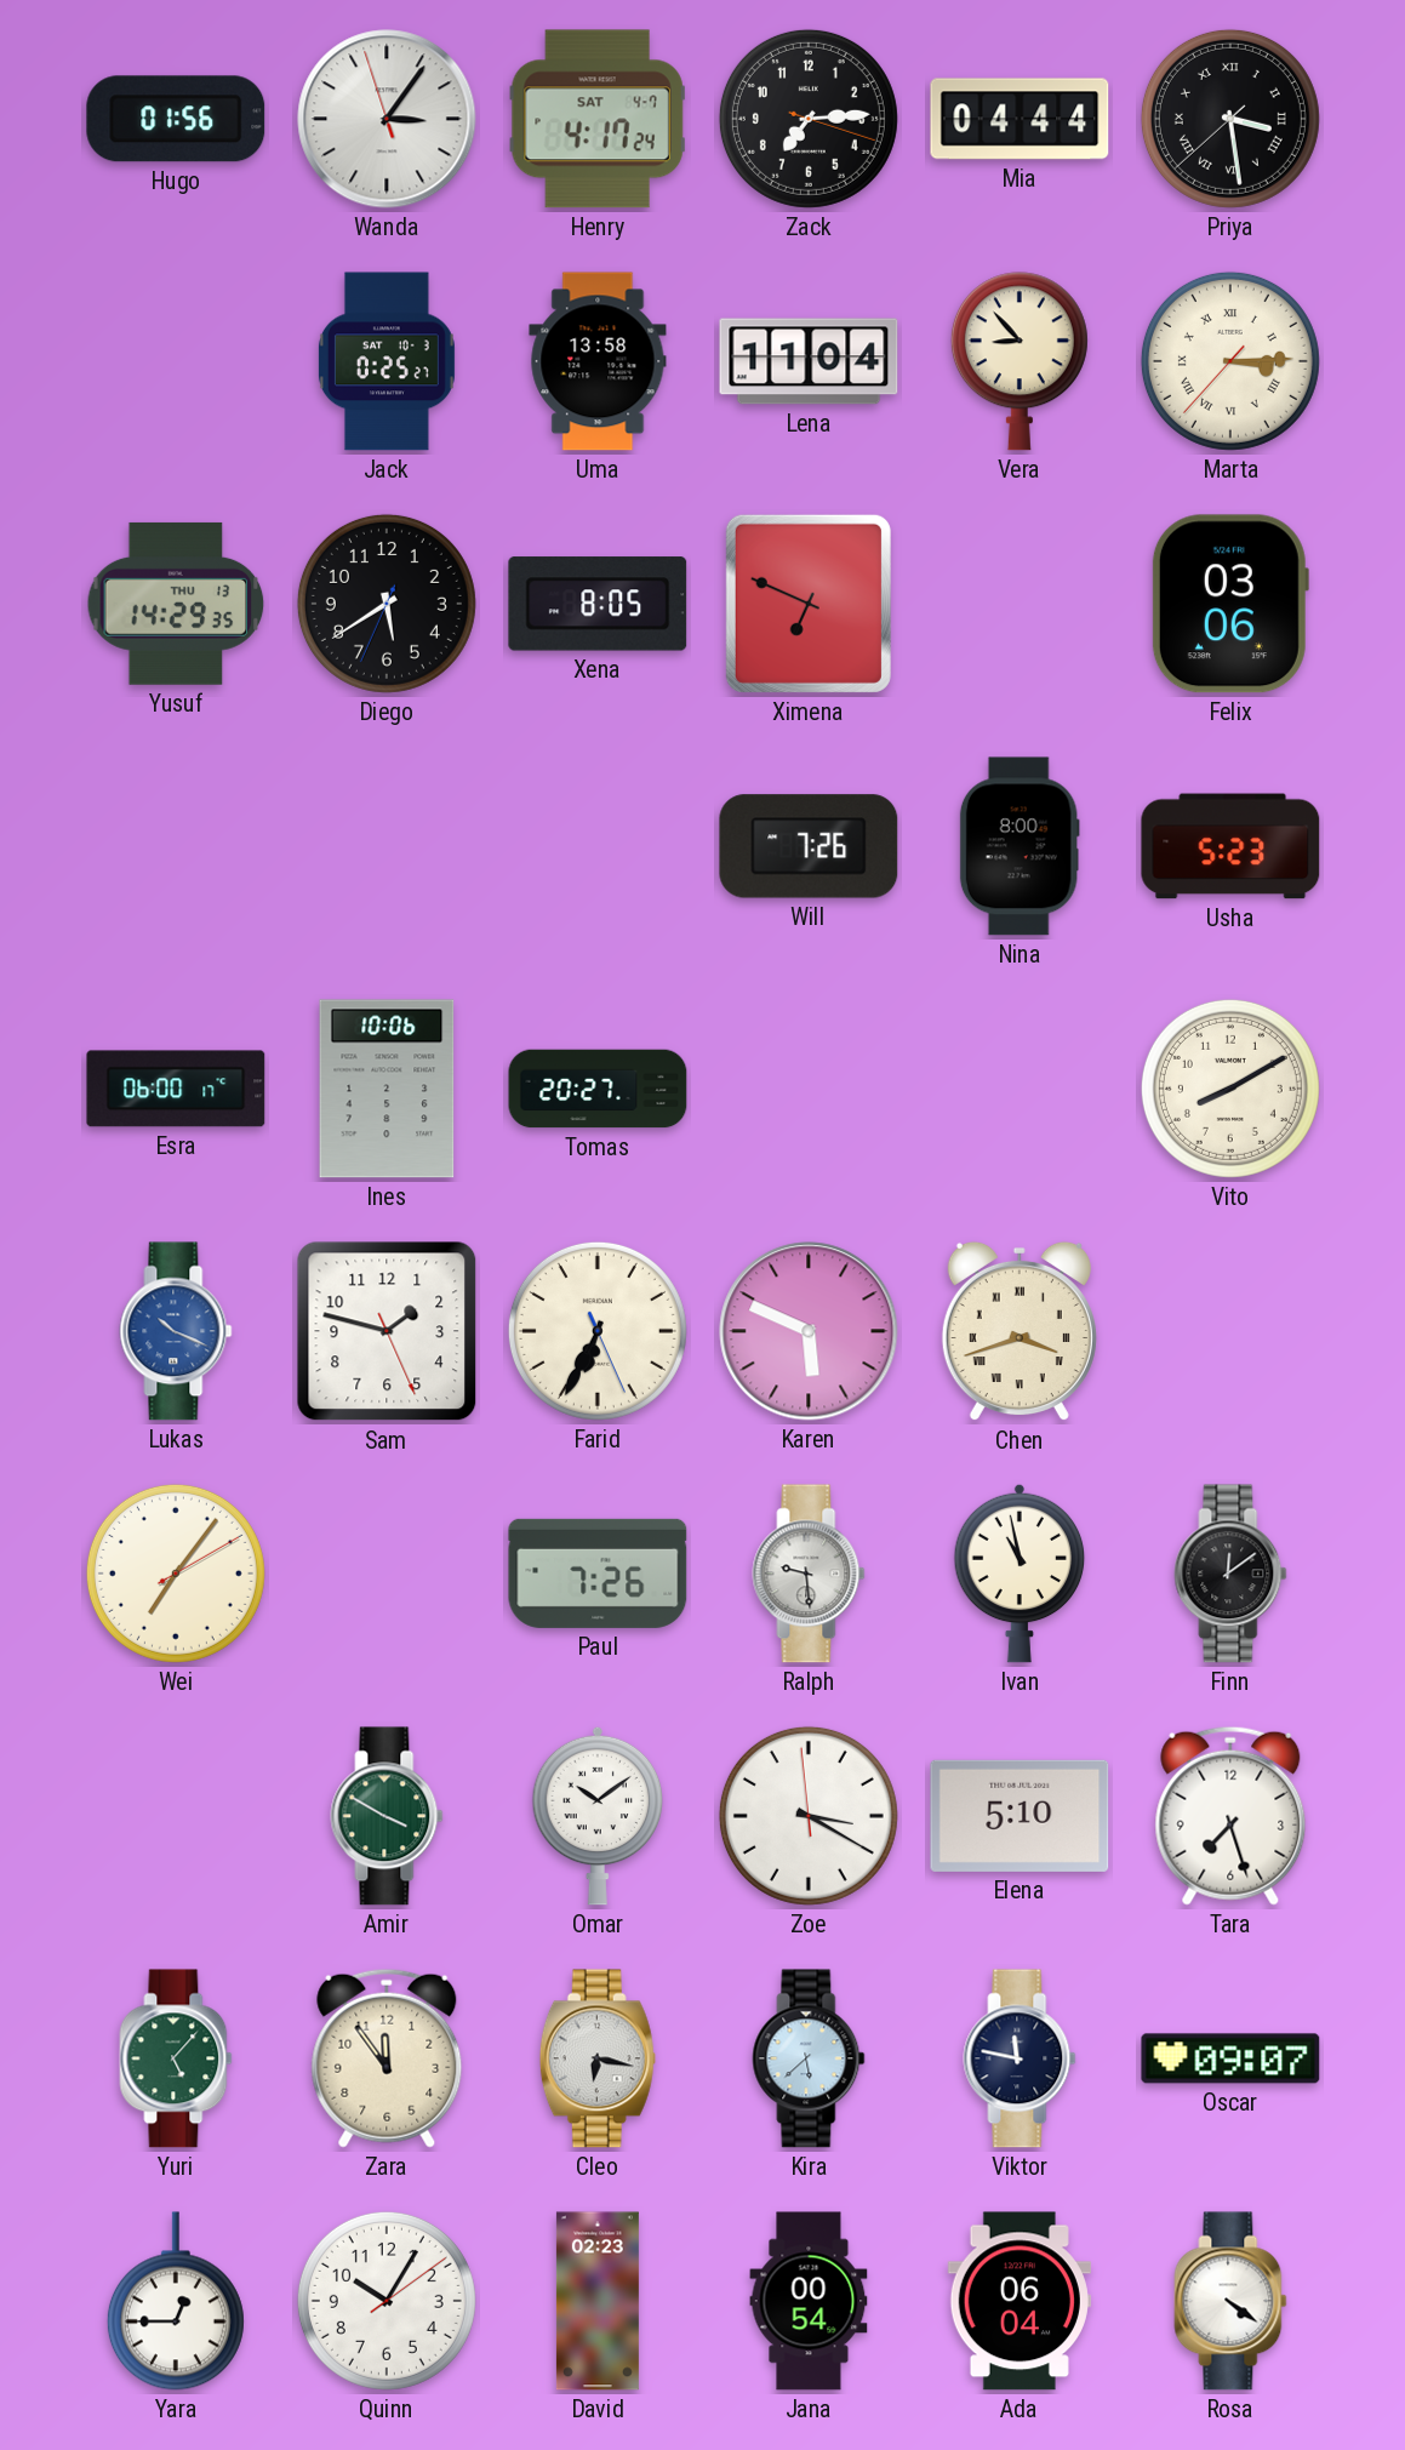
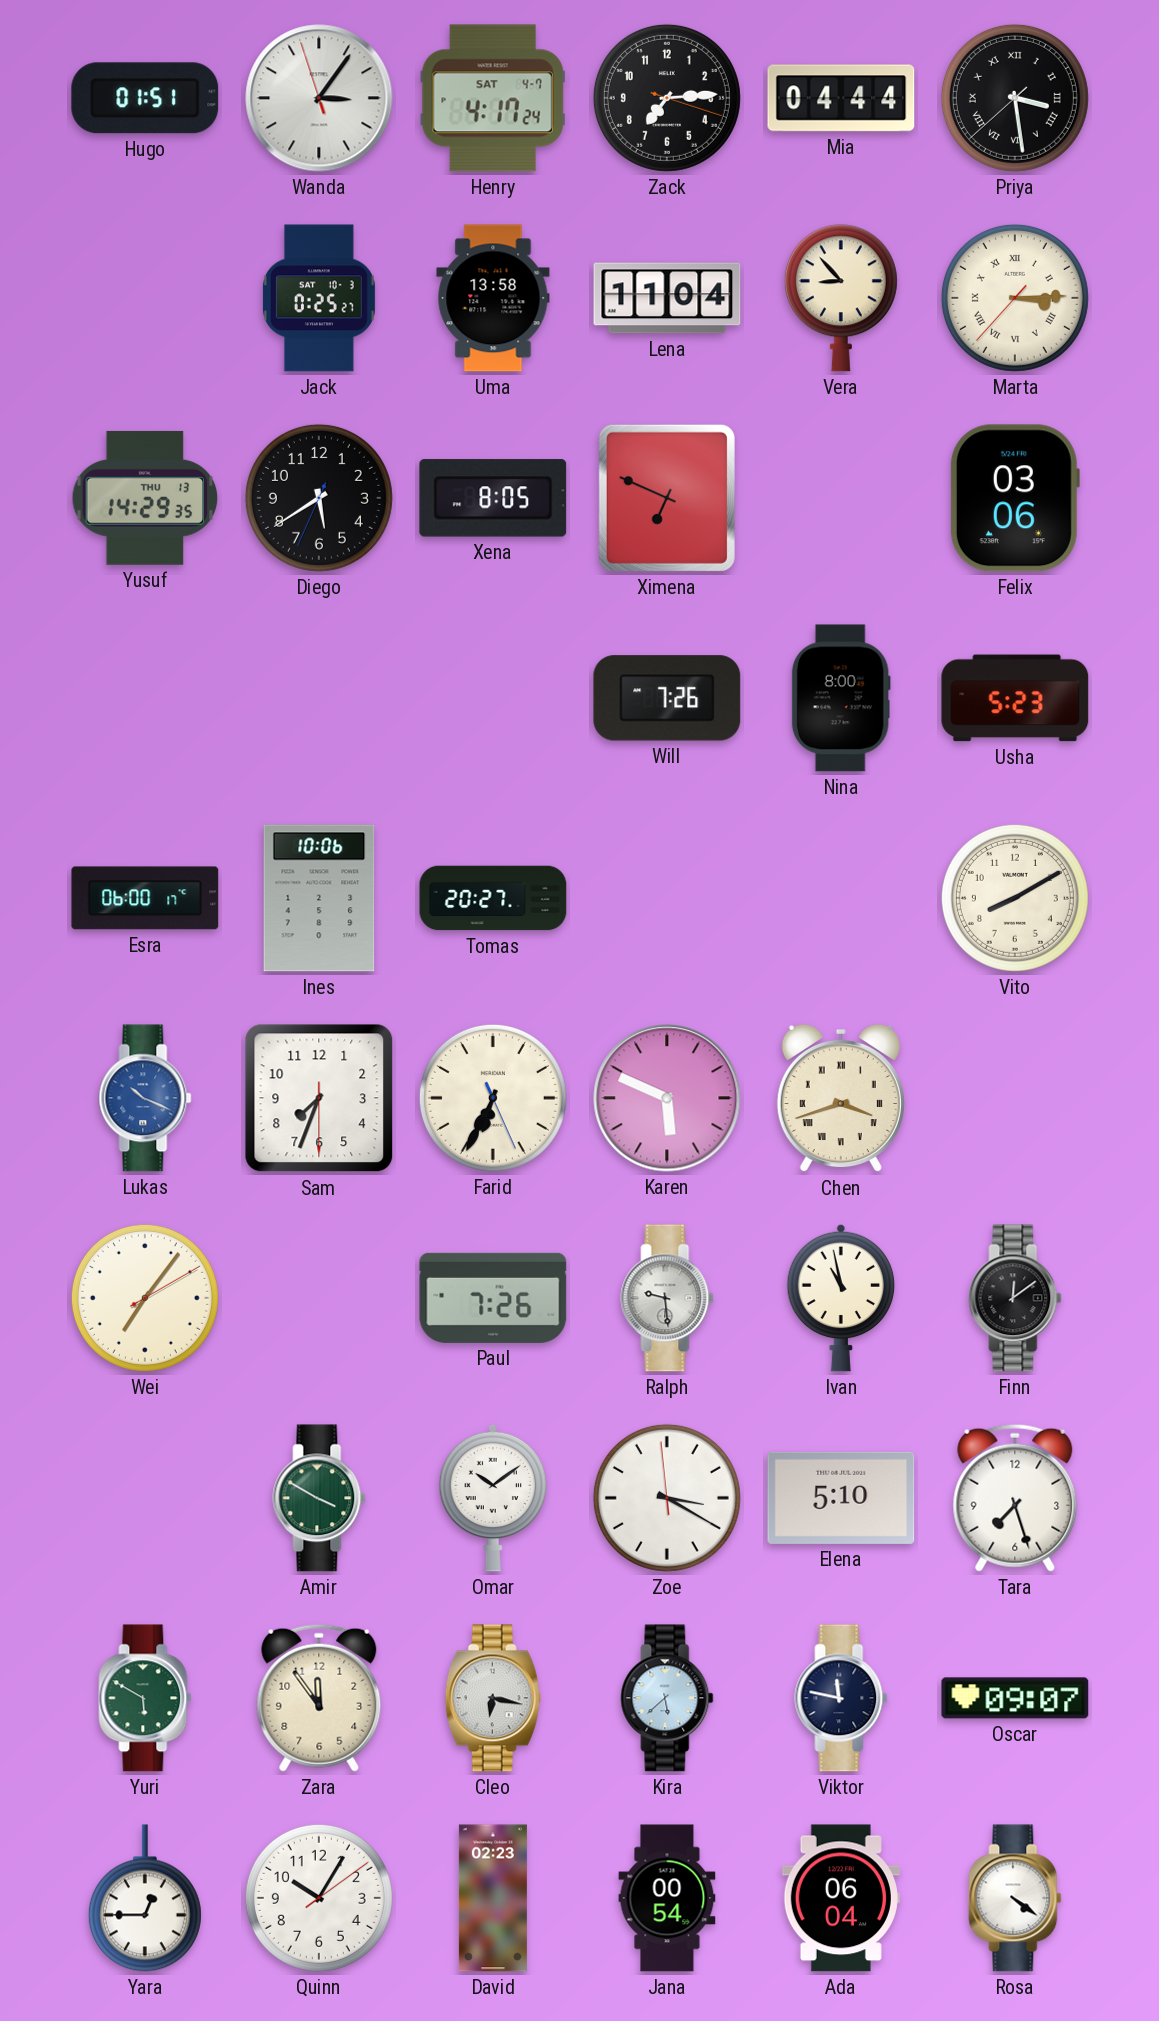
Hugo: 01:56 -> 01:51 (145, 98)
Sam: 1:47 -> 7:33 (319, 1098)
Yuri: 5:07 -> 5:50 (145, 1698)
